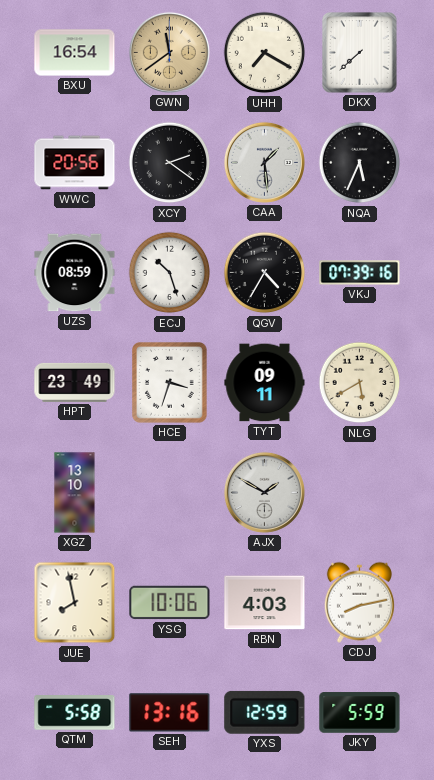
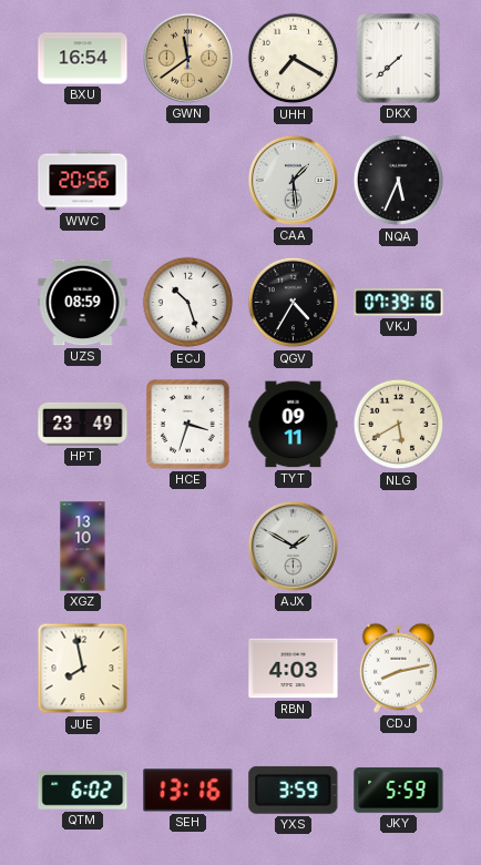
XCY: 2:21 -> none (170, 163)
YSG: 10:06 -> none (170, 603)
QTM: 5:58 -> 6:02 (83, 791)
YXS: 12:59 -> 3:59 (294, 790)
